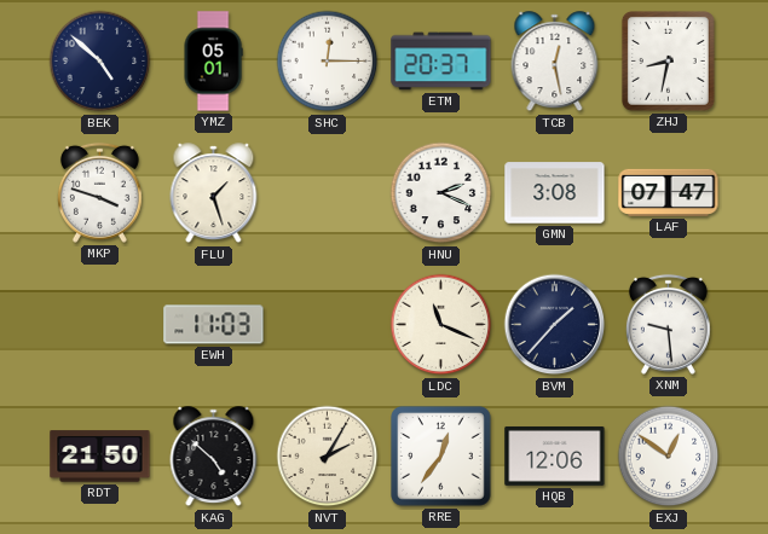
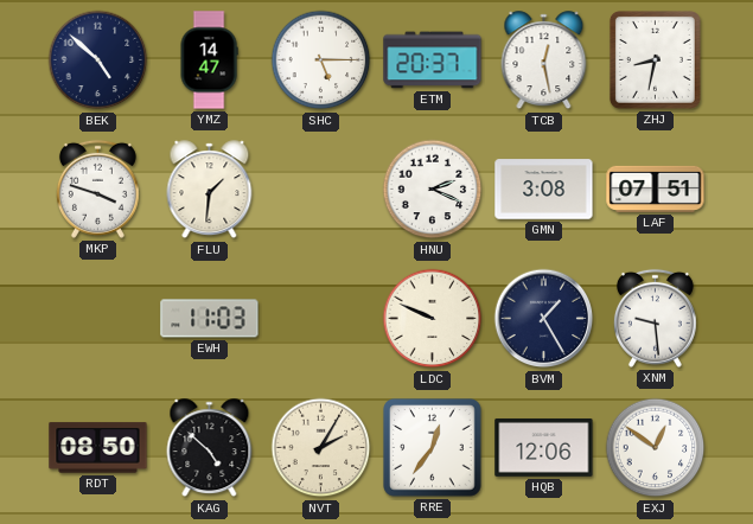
YMZ: 05:01 -> 14:47 (209, 60)
SHC: 12:15 -> 5:15 (321, 60)
FLU: 1:27 -> 1:31 (210, 190)
LAF: 07:47 -> 07:51 (656, 188)
LDC: 11:19 -> 9:49 (433, 319)
BVM: 1:37 -> 1:25 (544, 319)
RDT: 21:50 -> 08:50 (98, 448)
